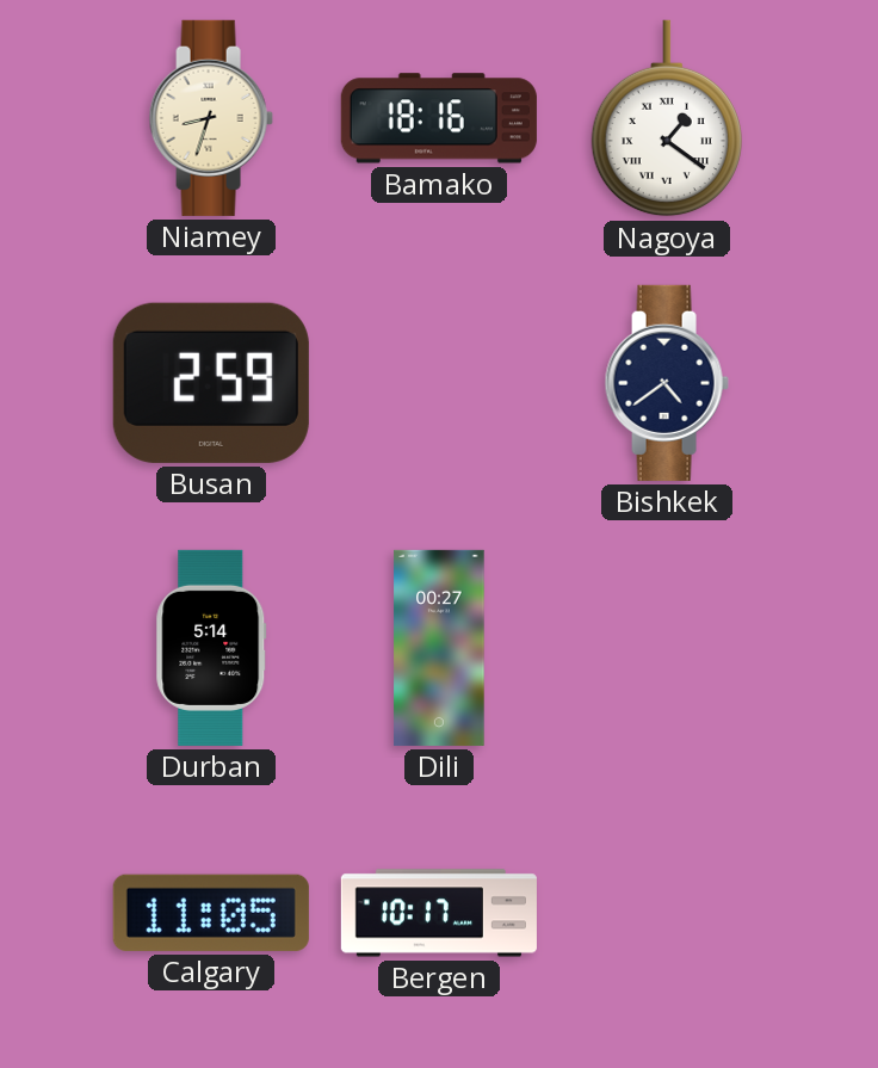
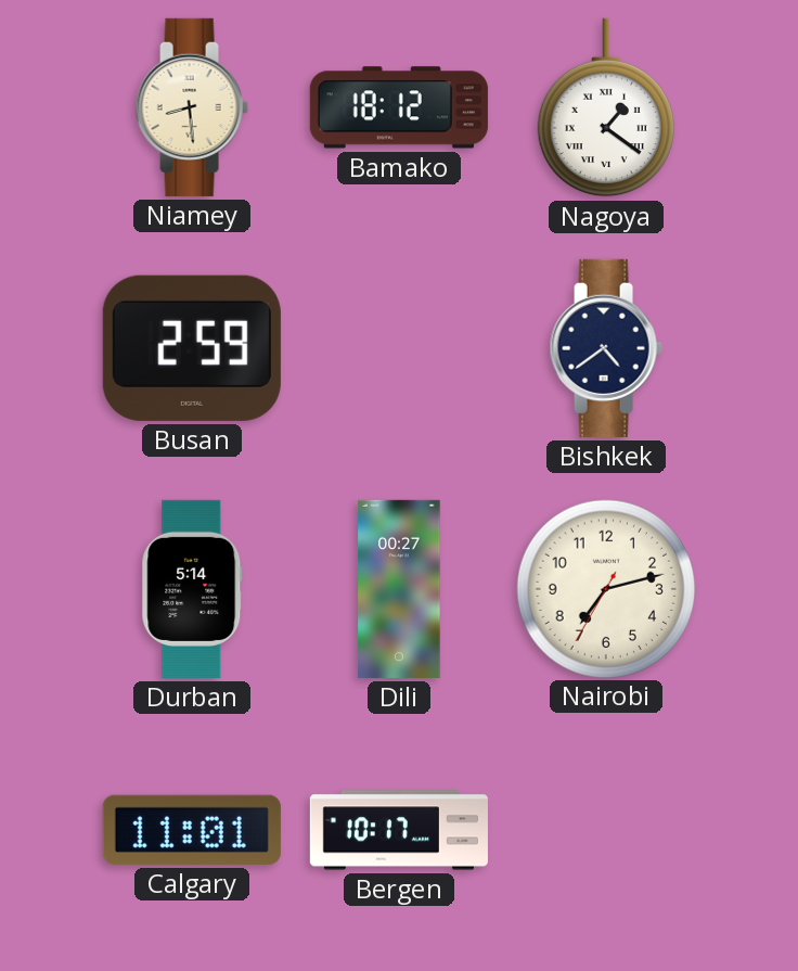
Niamey: 8:33 -> 8:29 (192, 107)
Bamako: 18:16 -> 18:12 (399, 107)
Nairobi: none -> 7:12 (605, 588)
Calgary: 11:05 -> 11:01 (192, 830)
